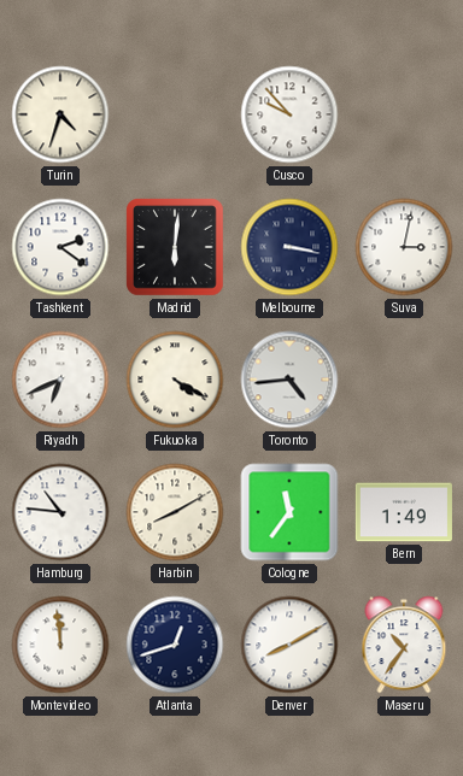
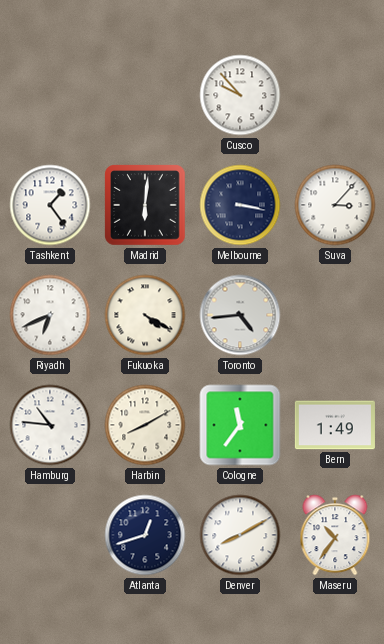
Turin: 4:33 -> none (60, 114)
Tashkent: 2:21 -> 1:24 (50, 205)
Suva: 3:02 -> 3:07 (335, 205)
Montevideo: 11:59 -> none (60, 645)
